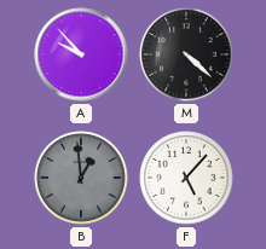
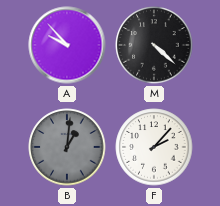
B: 12:59 -> 1:01 (67, 147)
F: 5:07 -> 2:07 (154, 147)
